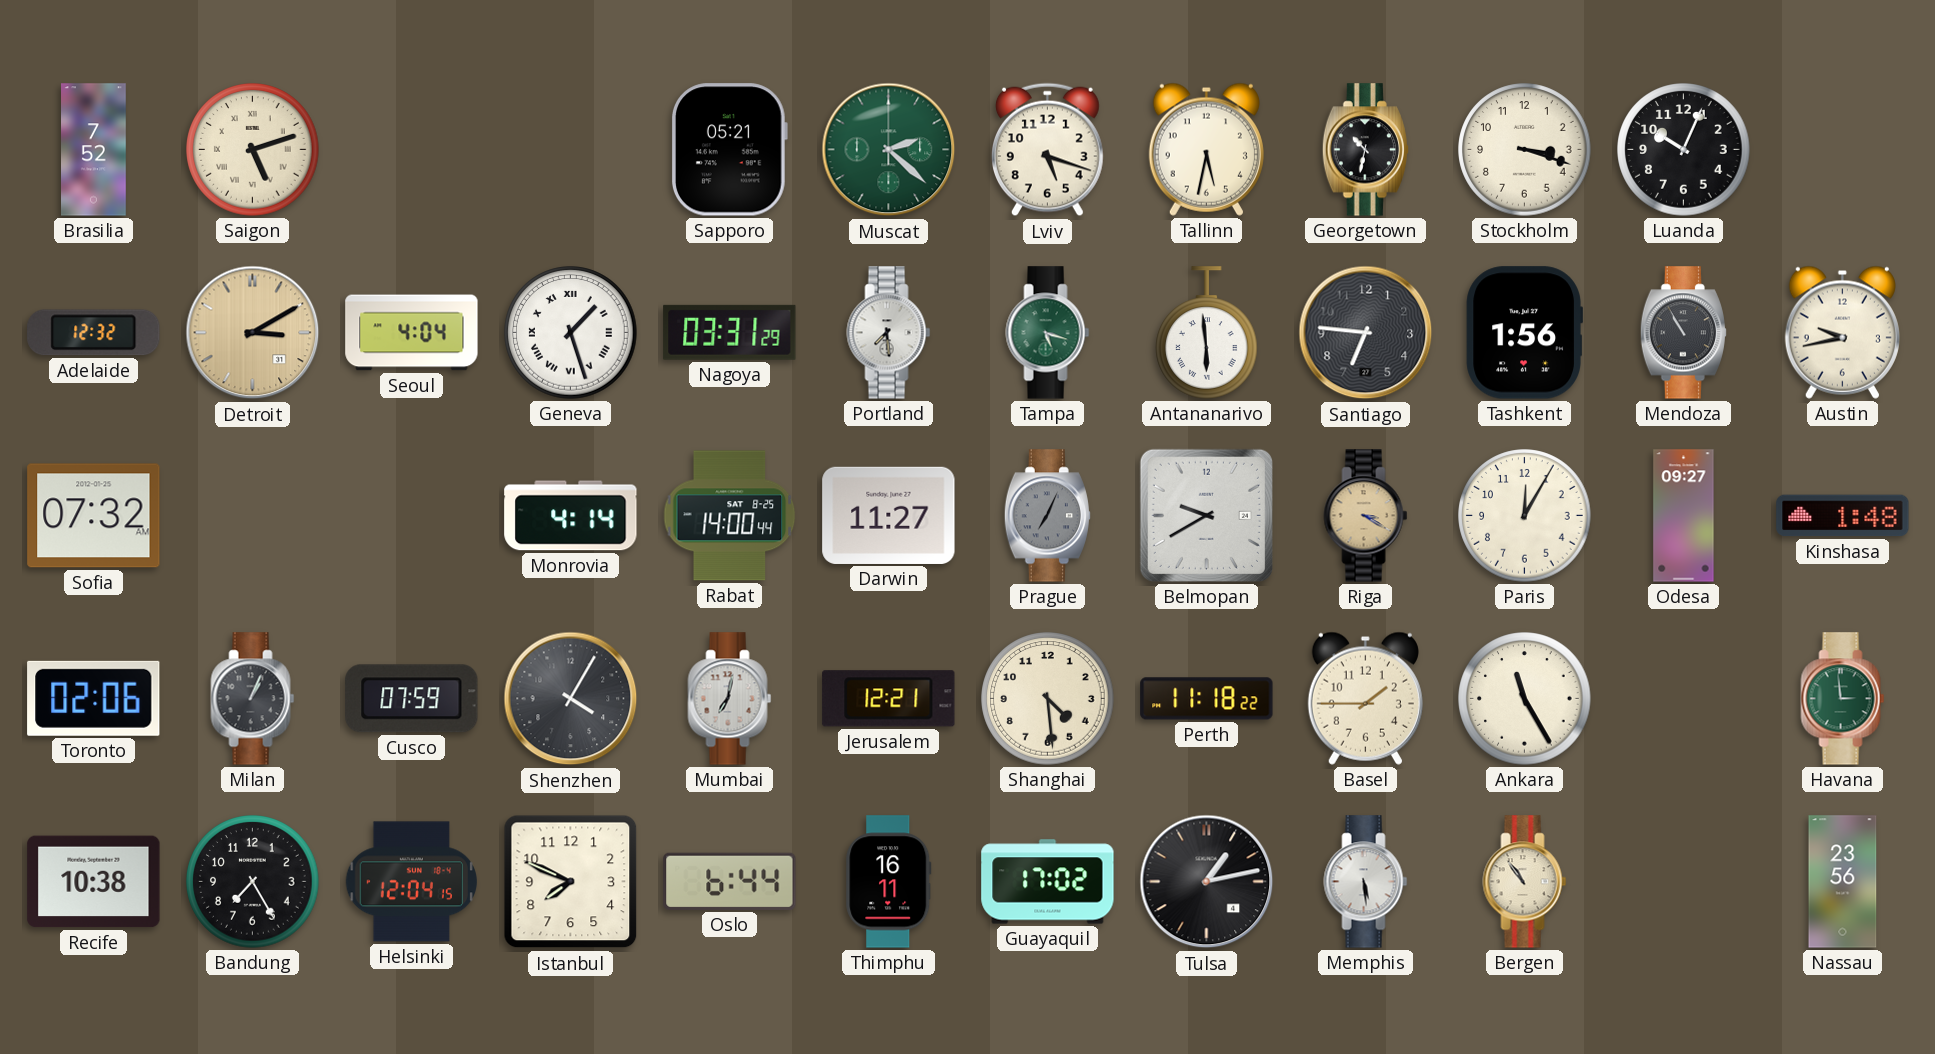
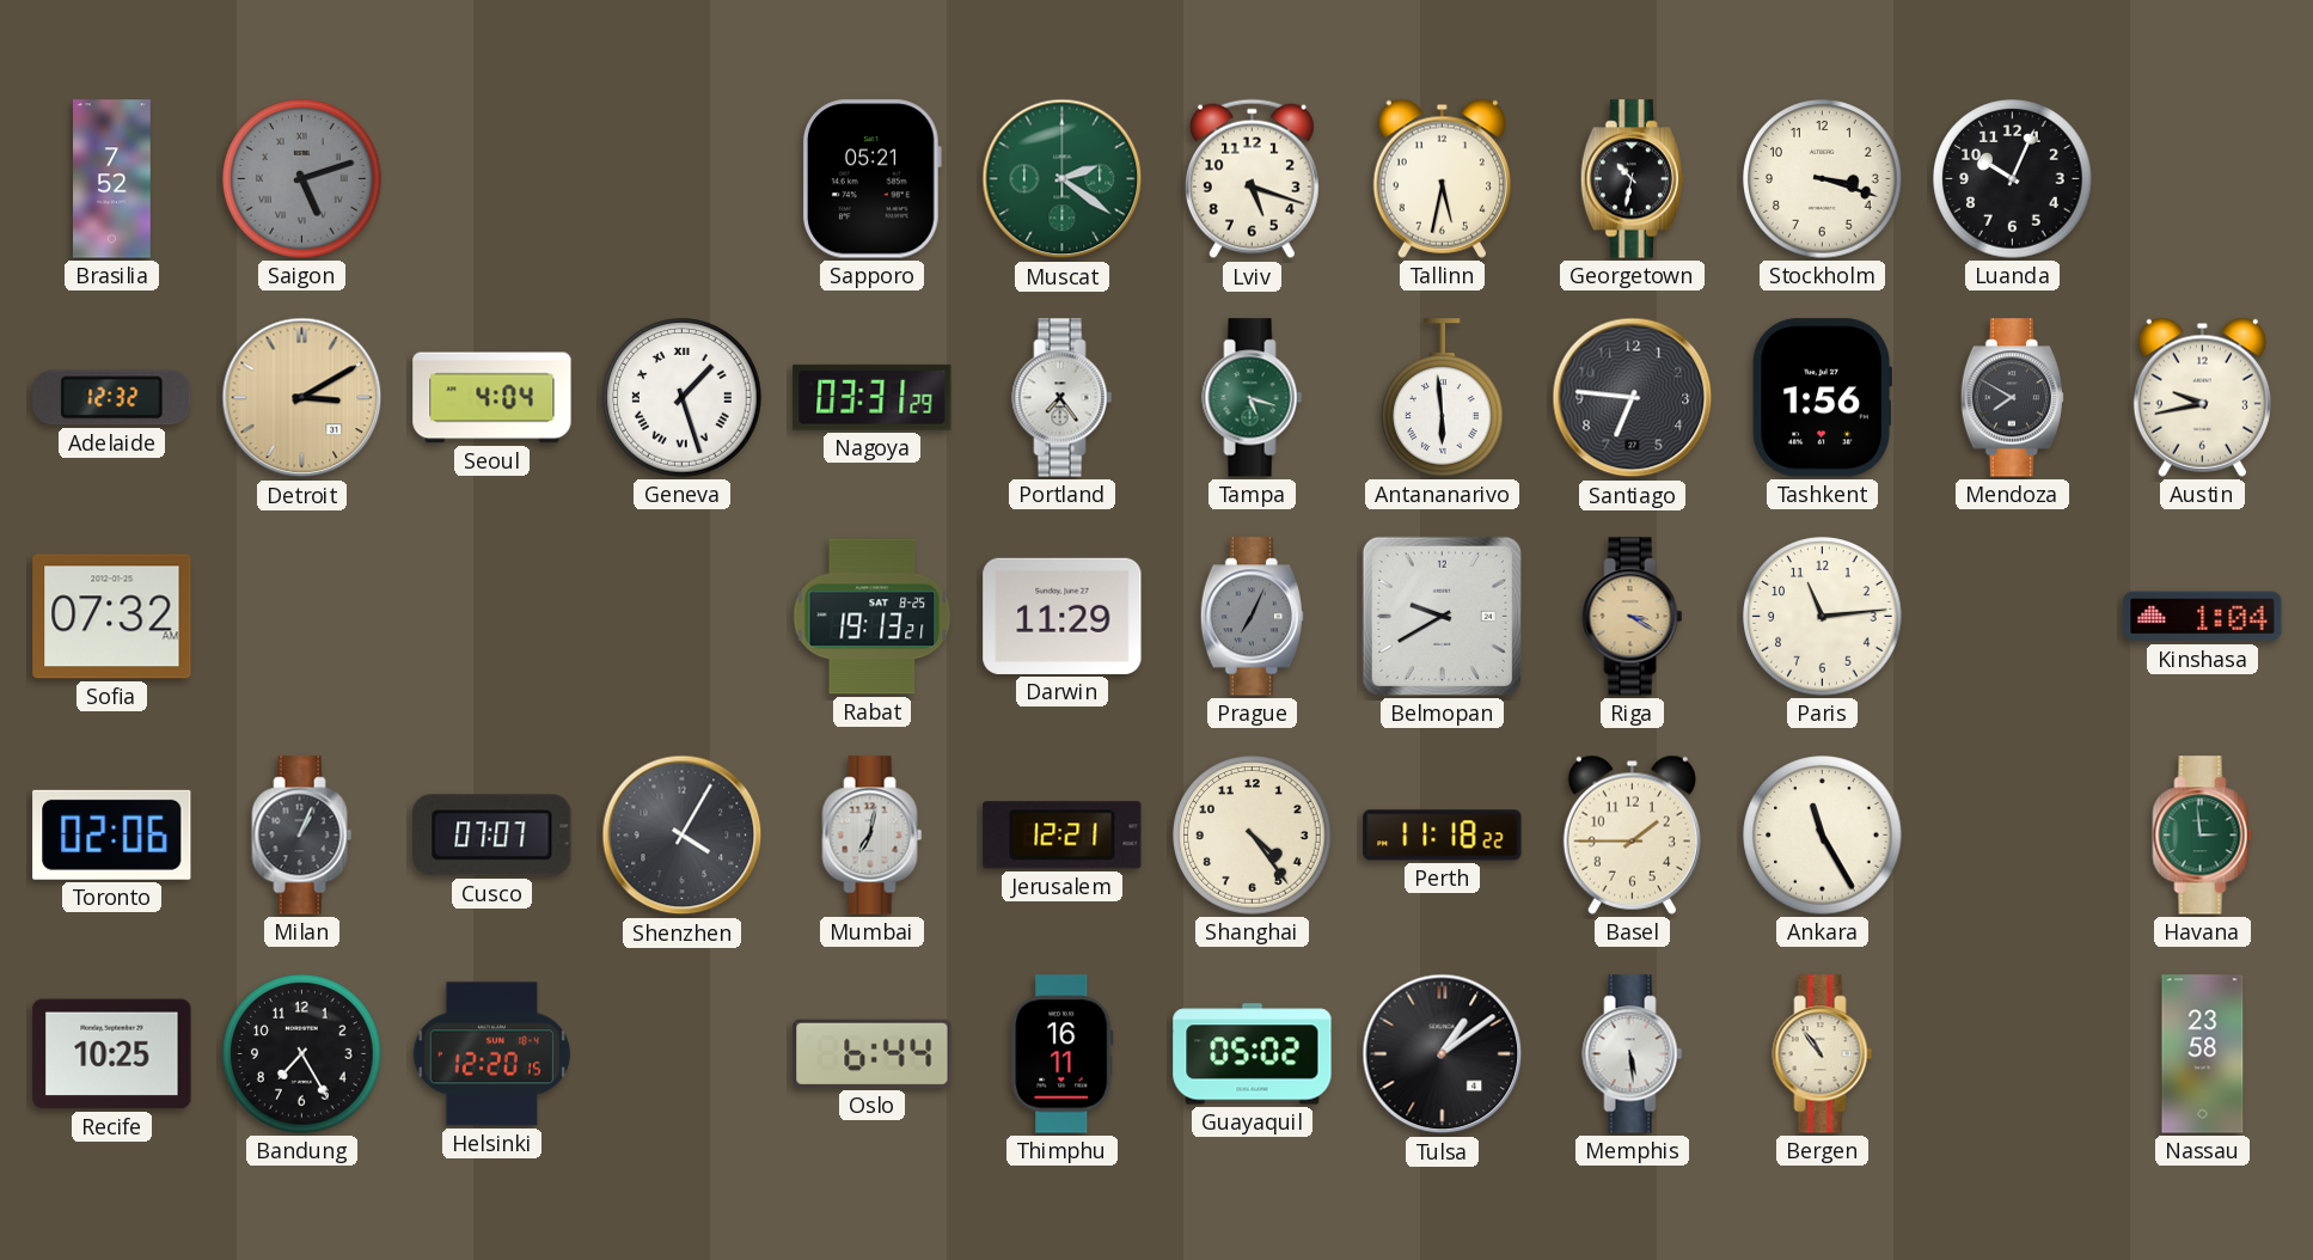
Saigon dial: cream -> grey (302, 179)
Muscat: 2:22 -> 2:21 (1063, 179)
Portland: 7:29 -> 7:24 (1063, 398)
Mendoza: 10:55 -> 7:50 (2012, 398)
Monrovia: 4:14 -> none (571, 516)
Rabat: 14:00 -> 19:13 (873, 617)
Darwin: 11:27 -> 11:29 (1063, 616)
Paris: 12:05 -> 11:14 (1823, 617)
Odesa: 09:27 -> none (1684, 516)
Kinshasa: 1:48 -> 1:04 (2203, 617)
Cusco: 07:59 -> 07:07 (492, 836)
Shanghai: 4:29 -> 4:24 (1253, 836)
Recife: 10:38 -> 10:25 (112, 1054)
Helsinki: 12:04 -> 12:20 (491, 1054)
Istanbul: 7:49 -> none (571, 882)
Guayaquil: 17:02 -> 05:02 (1253, 1054)
Tulsa: 1:13 -> 1:09 (1443, 1054)
Nassau: 23:56 -> 23:58 (2203, 1054)
